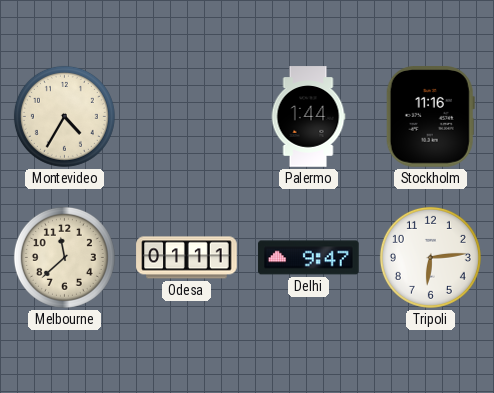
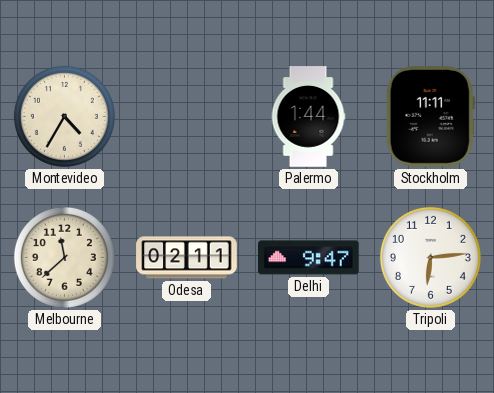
Stockholm: 11:16 -> 11:11 (430, 117)
Odesa: 01:11 -> 02:11 (187, 258)
